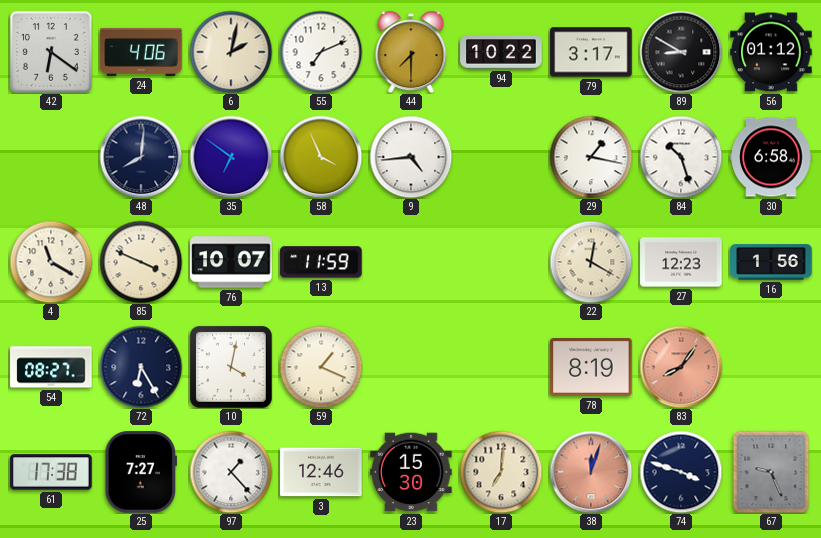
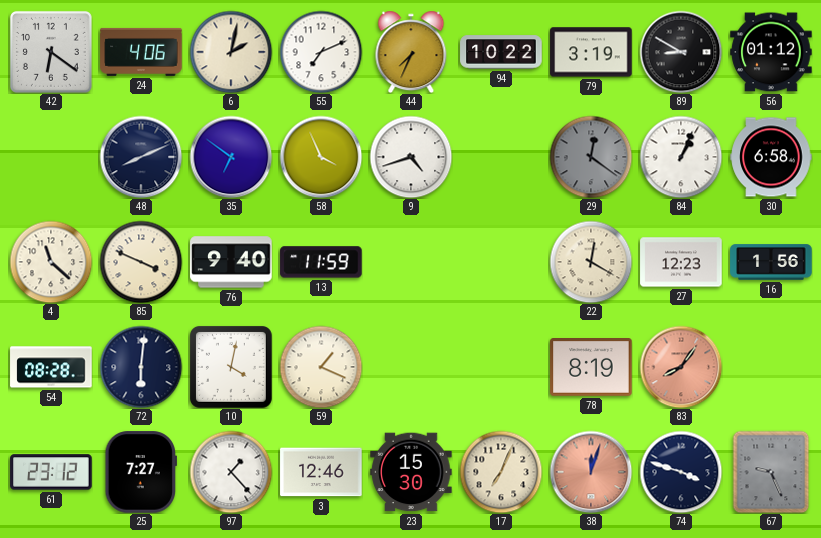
44: 7:30 -> 7:34 (411, 52)
79: 3:17 -> 3:19 (591, 52)
48: 8:01 -> 8:11 (141, 157)
9: 4:44 -> 4:42 (411, 157)
29: 1:17 -> 12:21 (591, 157)
29 dial: white -> grey (591, 157)
84: 10:27 -> 1:04 (681, 157)
4: 11:20 -> 11:22 (51, 262)
76: 10:07 -> 9:40 (231, 262)
54: 08:27 -> 08:28 (51, 367)
72: 6:25 -> 6:01 (141, 367)
61: 17:38 -> 23:12 (51, 472)
17: 7:01 -> 7:04 (501, 472)
